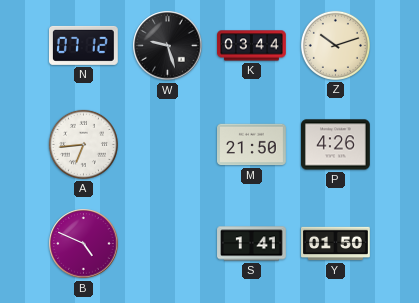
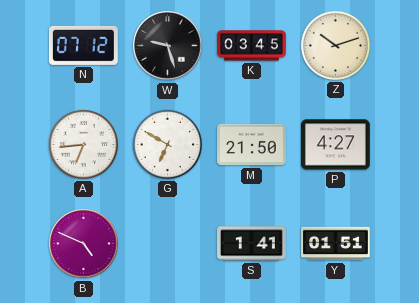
K: 03:44 -> 03:45 (252, 46)
G: none -> 6:50 (167, 144)
P: 4:26 -> 4:27 (336, 145)
Y: 01:50 -> 01:51 (336, 244)
